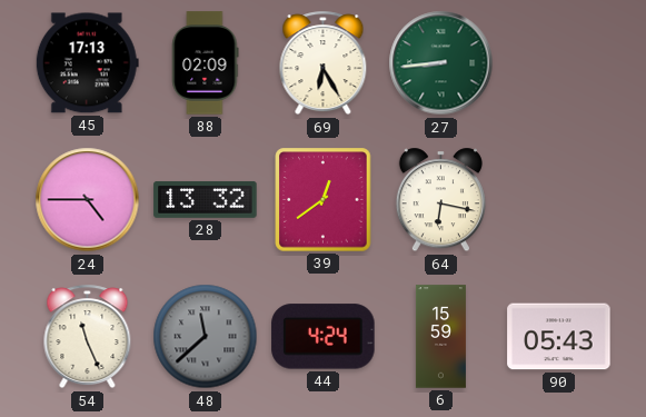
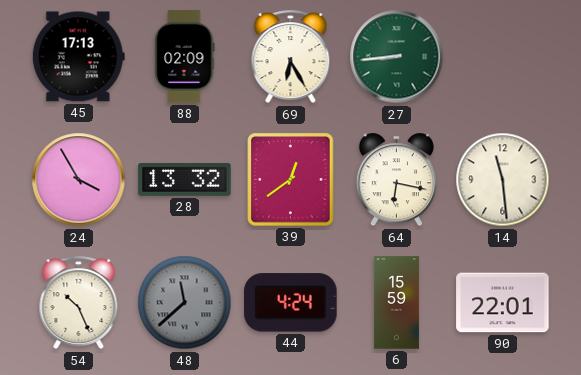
24: 4:45 -> 3:55 (79, 180)
14: none -> 11:29 (503, 180)
54: 11:26 -> 10:26 (79, 303)
90: 05:43 -> 22:01 (503, 303)
